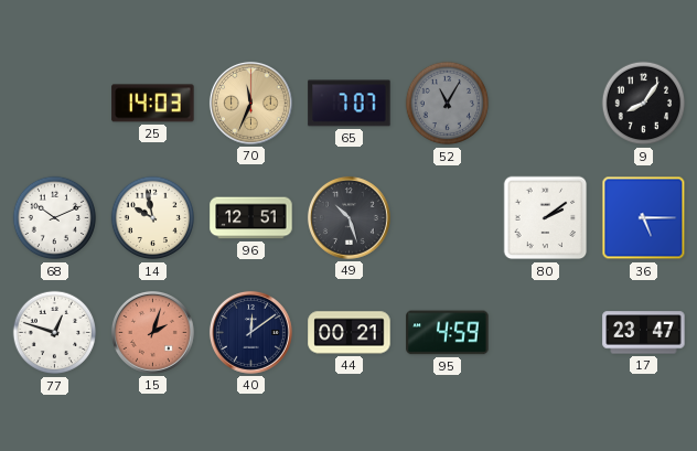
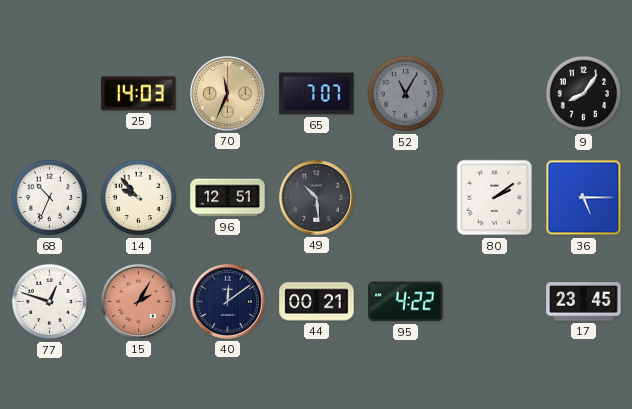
68: 10:11 -> 10:34 (50, 198)
14: 9:58 -> 9:53 (139, 198)
49: 10:27 -> 10:29 (316, 197)
15: 2:03 -> 2:05 (138, 301)
95: 4:59 -> 4:22 (406, 302)
17: 23:47 -> 23:45 (584, 302)
